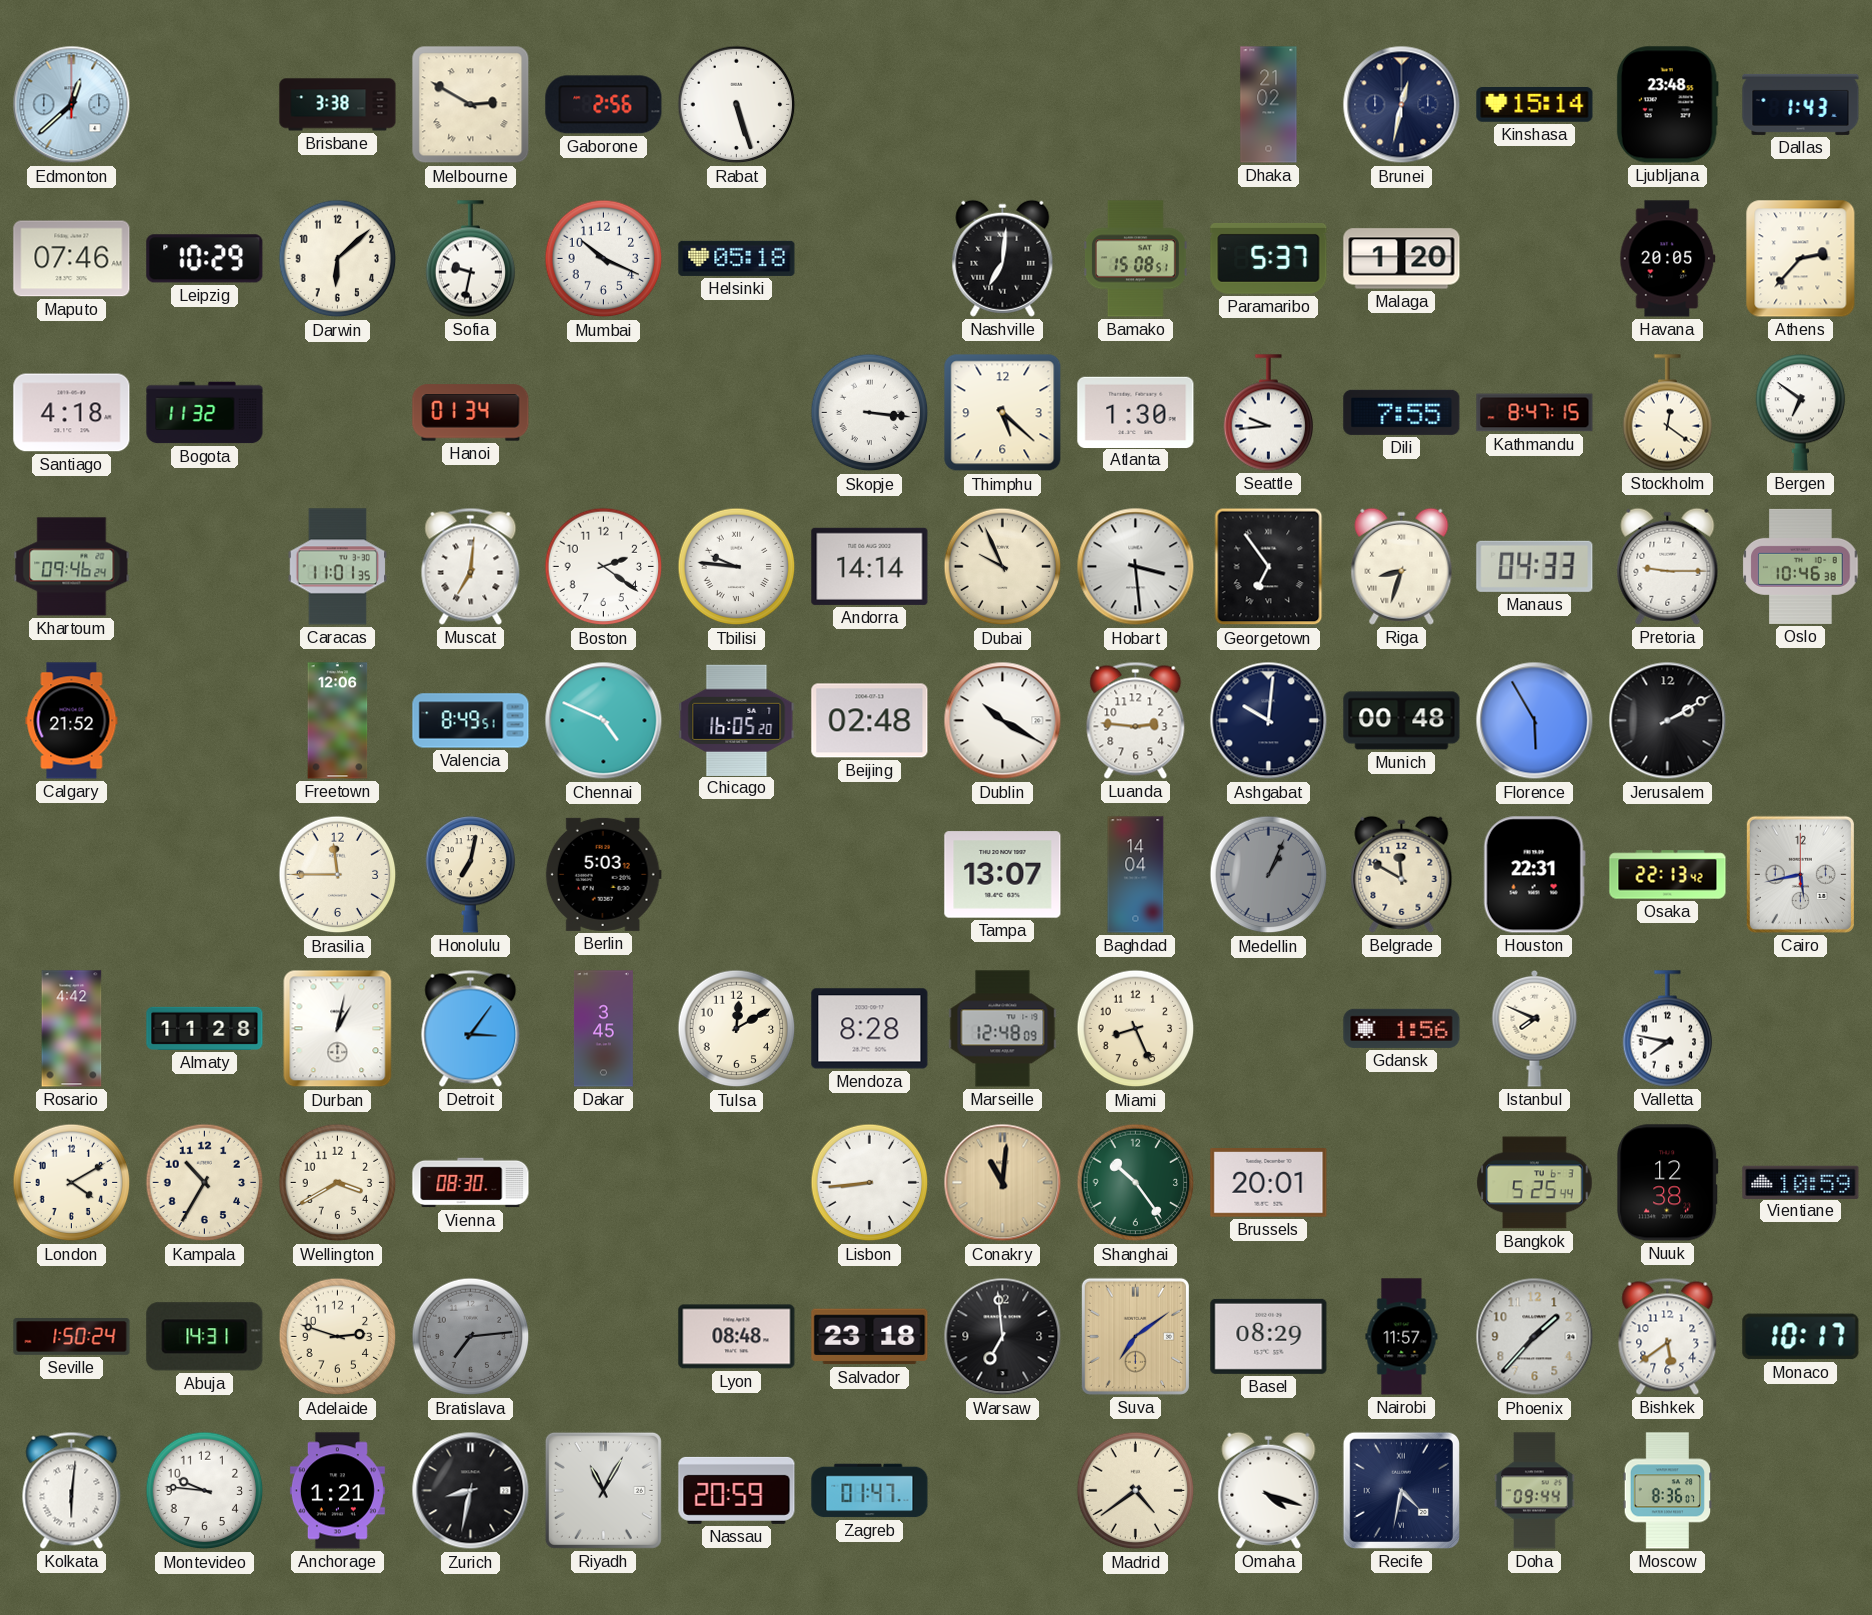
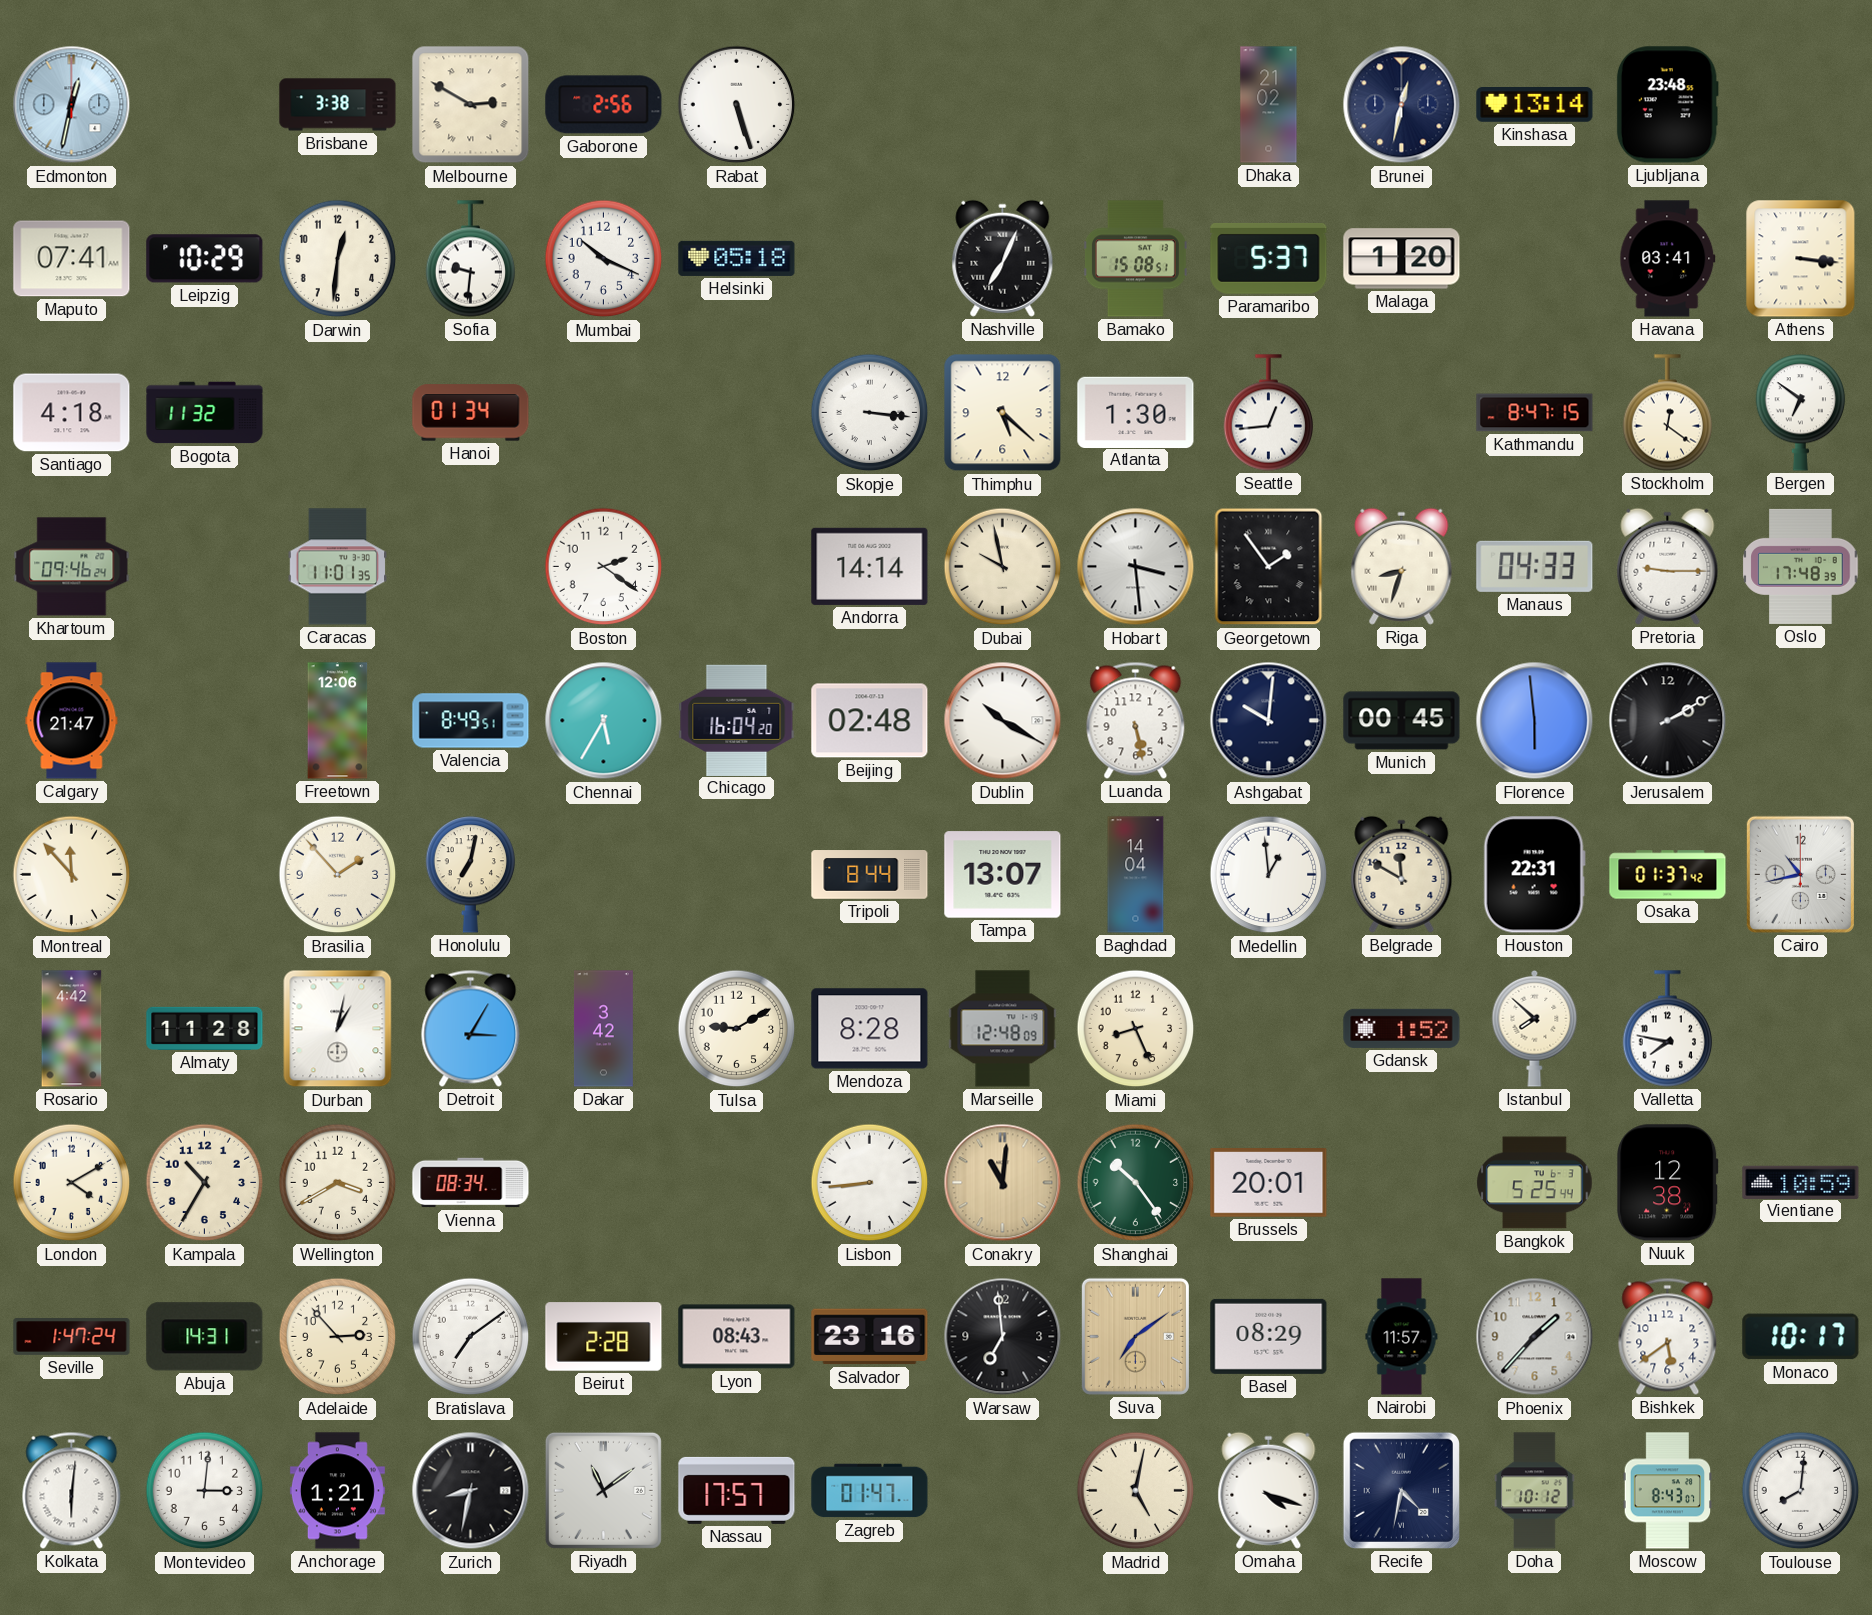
Edmonton: 12:38 -> 12:32 (72, 105)
Kinshasa: 15:14 -> 13:14 (1535, 105)
Dallas: 1:43 -> none (1801, 104)
Maputo: 07:46 -> 07:41 (72, 259)
Darwin: 6:08 -> 12:31 (338, 259)
Sofia: 9:32 -> 9:31 (471, 259)
Nashville: 7:01 -> 7:04 (1003, 258)
Havana: 20:05 -> 03:41 (1668, 259)
Athens: 2:37 -> 3:16 (1801, 259)
Seattle: 9:44 -> 12:44 (1269, 413)
Dili: 7:55 -> none (1402, 412)
Muscat: 7:01 -> none (471, 566)
Tbilisi: 9:46 -> none (737, 567)
Dubai: 9:56 -> 9:58 (1003, 567)
Georgetown: 6:54 -> 1:54 (1269, 567)
Oslo: 10:46 -> 17:48 (1801, 566)
Calgary: 21:52 -> 21:47 (72, 721)
Chennai: 4:49 -> 5:35 (604, 721)
Chicago: 16:05 -> 16:04 (737, 720)
Luanda: 2:46 -> 5:28 (1136, 720)
Munich: 00:48 -> 00:45 (1402, 721)
Florence: 5:55 -> 5:59 (1535, 721)
Montreal: none -> 11:53 (72, 875)
Brasilia: 11:45 -> 1:53 (338, 875)
Berlin: 5:03 -> none (603, 874)
Tripoli: none -> 8:44 (870, 875)
Medellin: 1:04 -> 12:59 (1269, 875)
Medellin dial: grey -> white (1269, 875)
Osaka: 22:13 -> 01:37 (1668, 875)
Cairo: 5:43 -> 10:43 (1800, 874)
Detroit: 3:06 -> 3:05 (471, 1028)
Dakar: 3:45 -> 3:42 (603, 1029)
Tulsa: 12:10 -> 9:10 (737, 1029)
Gdansk: 1:56 -> 1:52 (1402, 1028)
Istanbul: 7:49 -> 7:52 (1535, 1028)
Vienna: 08:30 -> 08:34 (471, 1183)
Seville: 1:50 -> 1:47 (72, 1337)
Adelaide: 2:48 -> 2:53 (338, 1337)
Bratislava: 7:14 -> 7:09 (471, 1337)
Bratislava dial: grey -> white (471, 1337)
Beirut: none -> 2:28 (604, 1337)
Lyon: 08:48 -> 08:43 (737, 1337)
Salvador: 23:18 -> 23:16 (870, 1337)
Montevideo: 9:46 -> 3:01 (205, 1491)
Riyadh: 11:05 -> 11:09 (603, 1490)
Nassau: 20:59 -> 17:57 (737, 1490)
Madrid: 4:39 -> 5:02 (1136, 1491)
Doha: 09:44 -> 10:12 (1535, 1491)
Moscow: 8:36 -> 8:43 (1667, 1491)
Toulouse: none -> 8:01 (1801, 1491)
